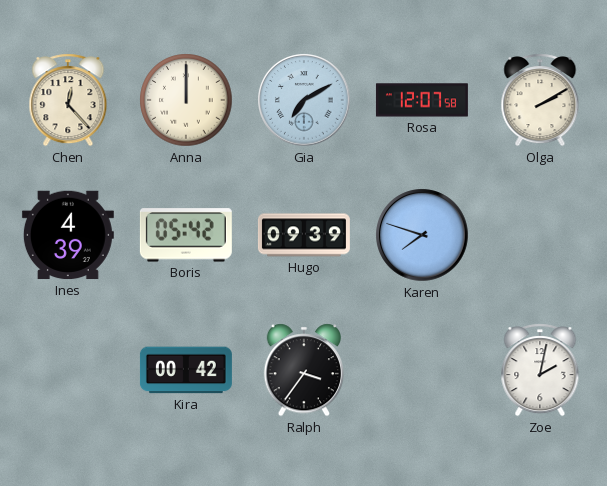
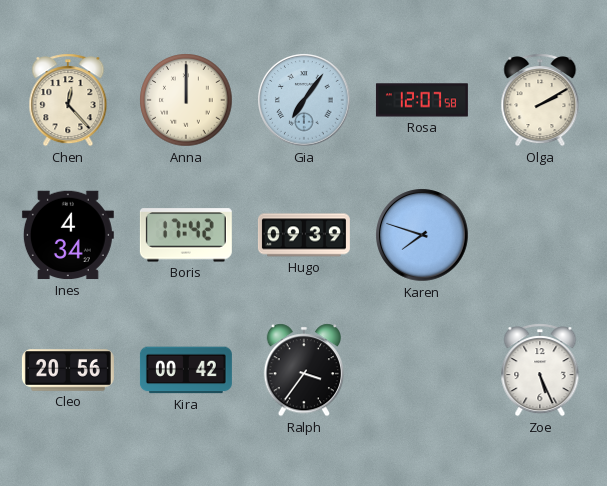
Gia: 7:10 -> 7:06 (304, 100)
Ines: 4:39 -> 4:34 (68, 235)
Boris: 05:42 -> 17:42 (186, 235)
Cleo: none -> 20:56 (68, 370)
Zoe: 2:02 -> 5:26 (540, 370)
